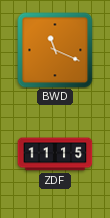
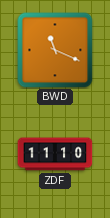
ZDF: 11:15 -> 11:10 (55, 154)
